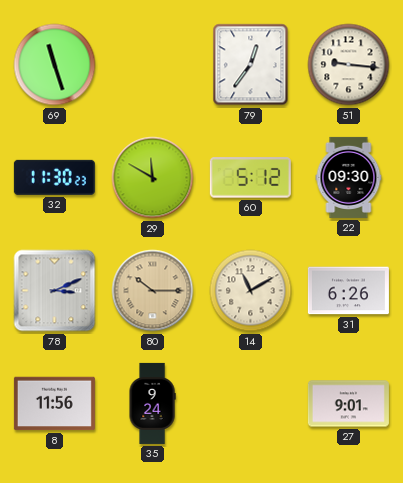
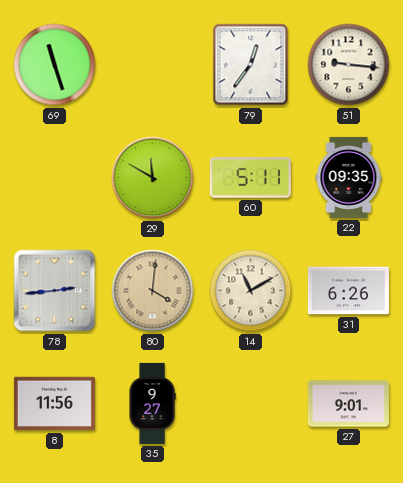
32: 11:30 -> none (54, 177)
60: 5:12 -> 5:11 (250, 178)
22: 09:30 -> 09:35 (349, 177)
78: 3:11 -> 2:44 (55, 291)
80: 10:15 -> 4:01 (153, 291)
35: 9:24 -> 9:27 (152, 403)
